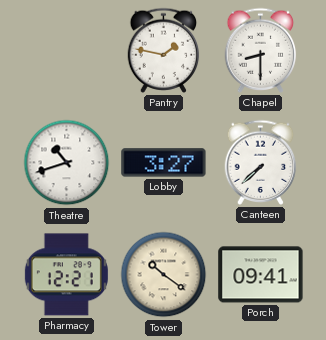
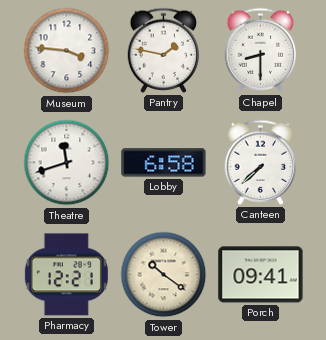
Museum: none -> 3:46 (67, 51)
Theatre: 10:42 -> 11:42 (67, 163)
Lobby: 3:27 -> 6:58 (164, 163)
